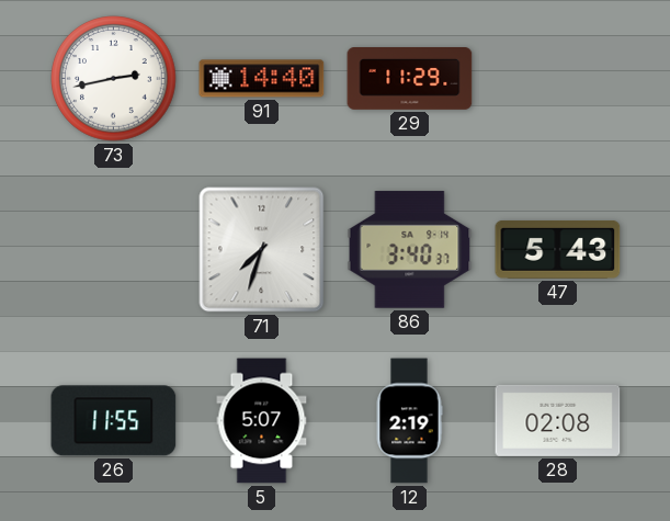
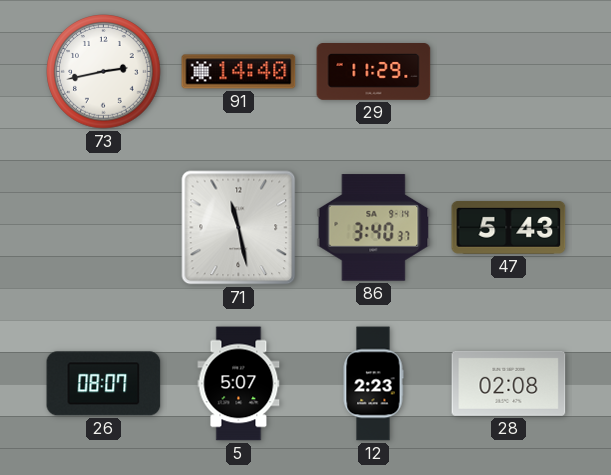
71: 7:33 -> 11:28 (239, 228)
26: 11:55 -> 08:07 (104, 384)
12: 2:19 -> 2:23 (373, 384)
